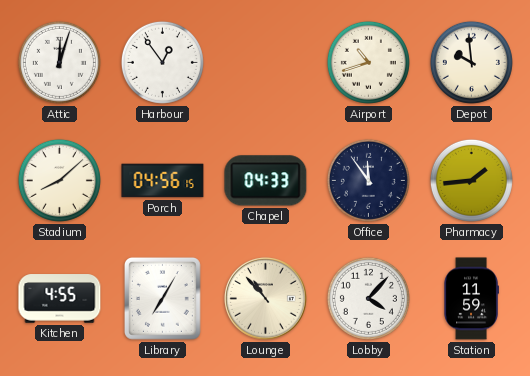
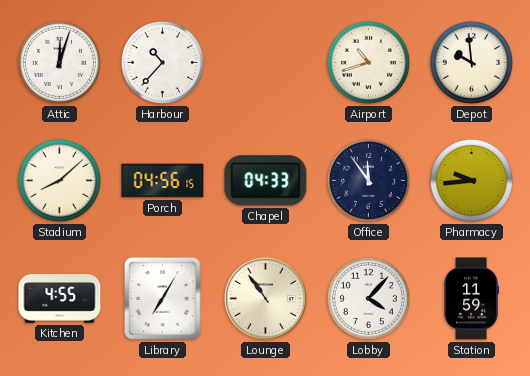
Harbour: 12:54 -> 10:37 (162, 62)
Pharmacy: 1:44 -> 9:44 (471, 180)
Lounge: 10:53 -> 10:54 (265, 298)
